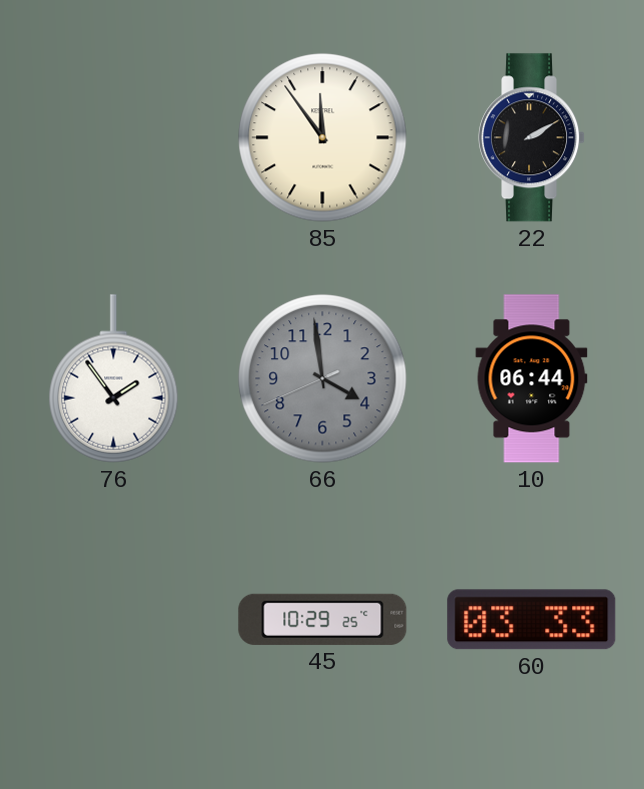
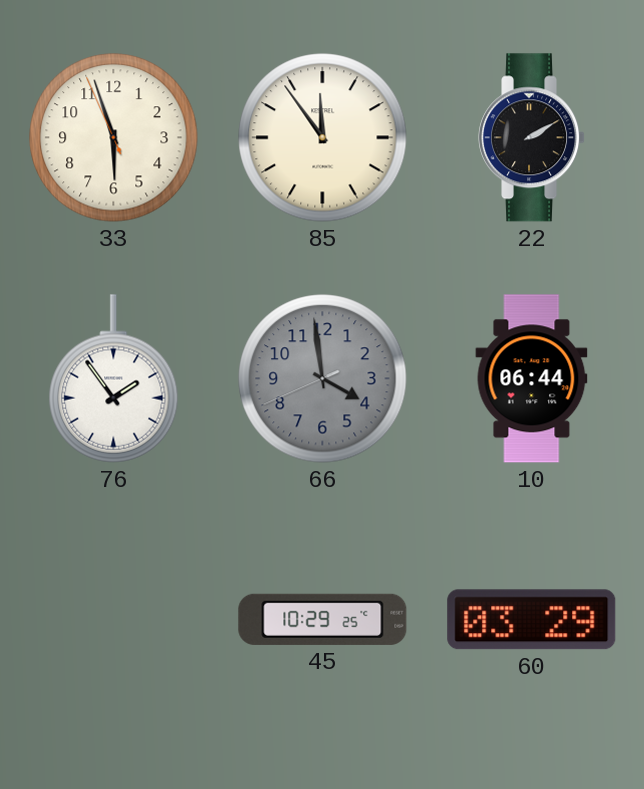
33: none -> 5:56 (114, 138)
60: 03:33 -> 03:29 (532, 620)
